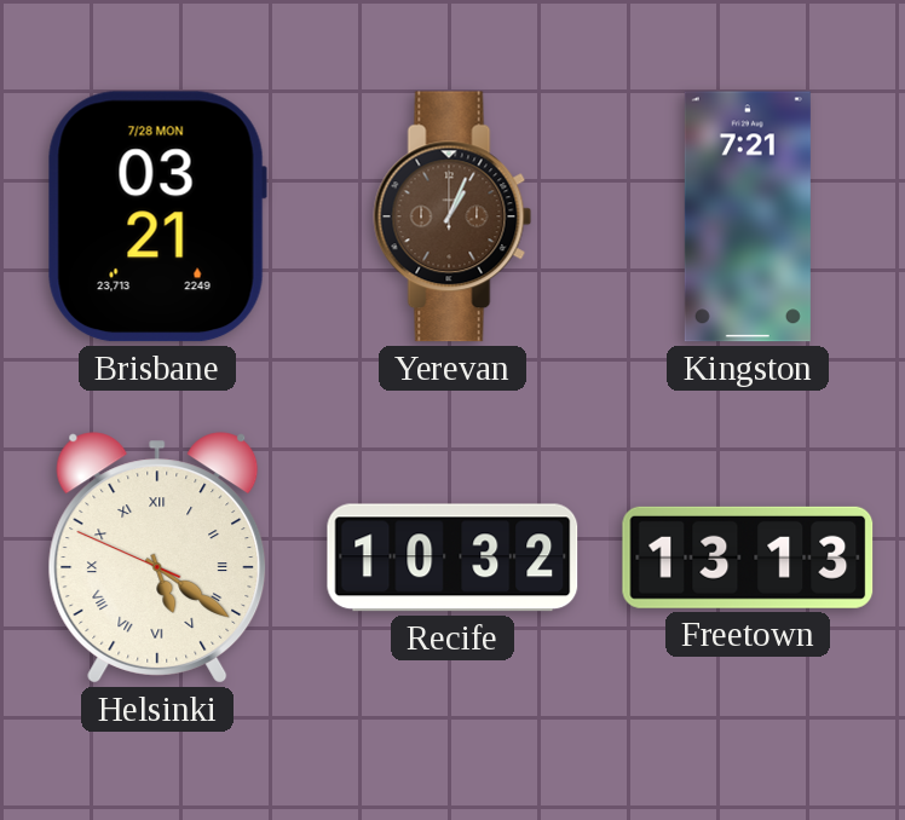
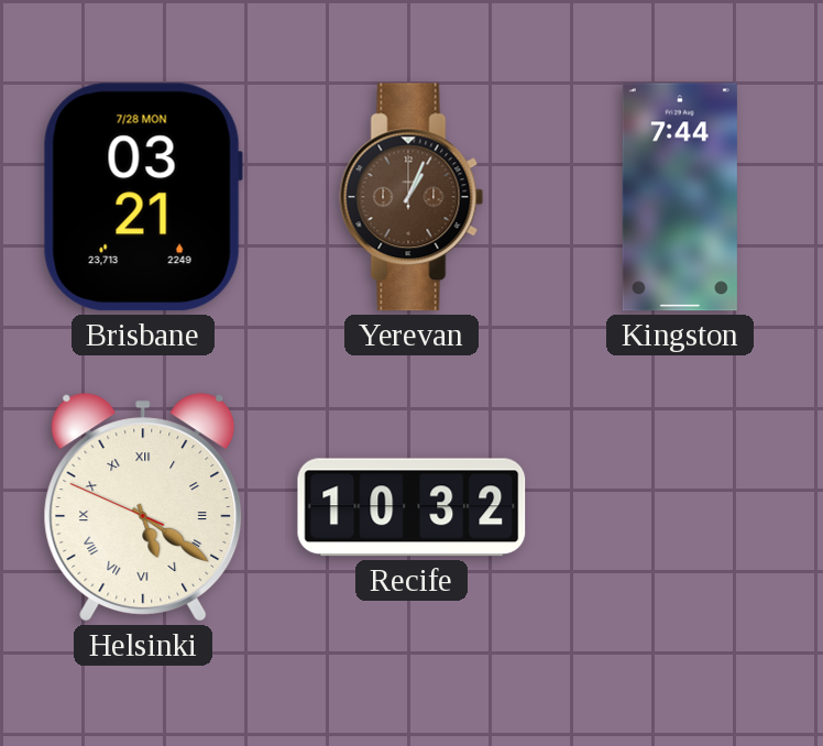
Kingston: 7:21 -> 7:44 (680, 197)
Freetown: 13:13 -> none (748, 558)
